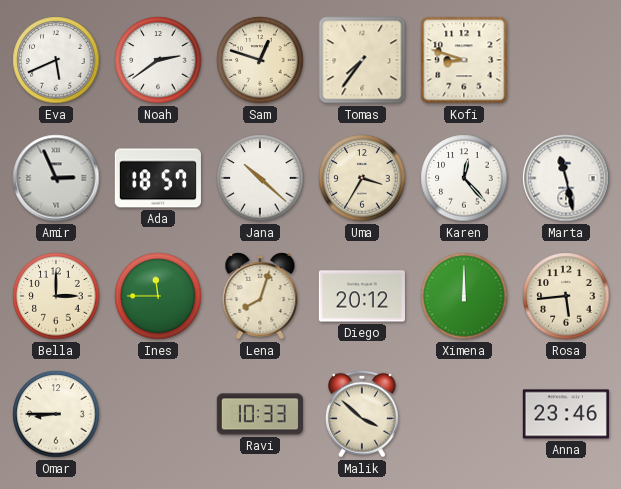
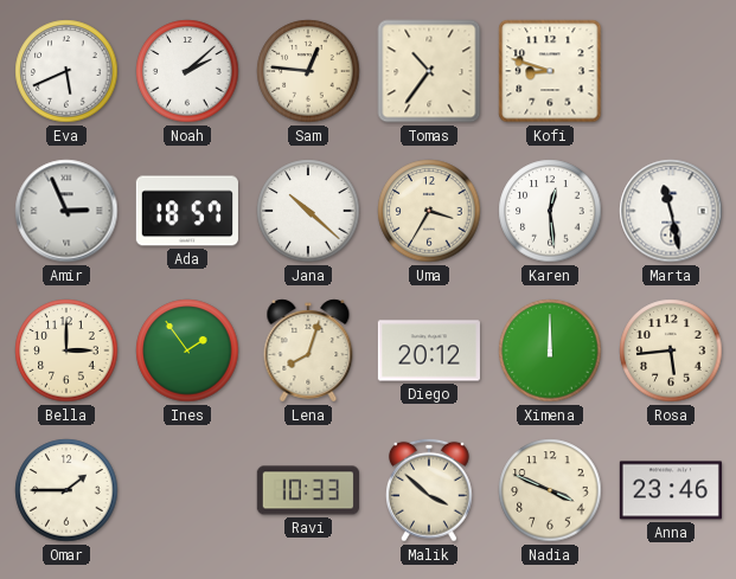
Noah: 2:39 -> 2:08 (187, 71)
Sam: 12:48 -> 12:46 (308, 71)
Tomas: 7:36 -> 10:36 (429, 71)
Karen: 12:23 -> 12:29 (550, 211)
Ines: 11:45 -> 1:54 (187, 350)
Omar: 8:45 -> 1:45 (66, 490)
Nadia: none -> 3:49 (550, 490)
